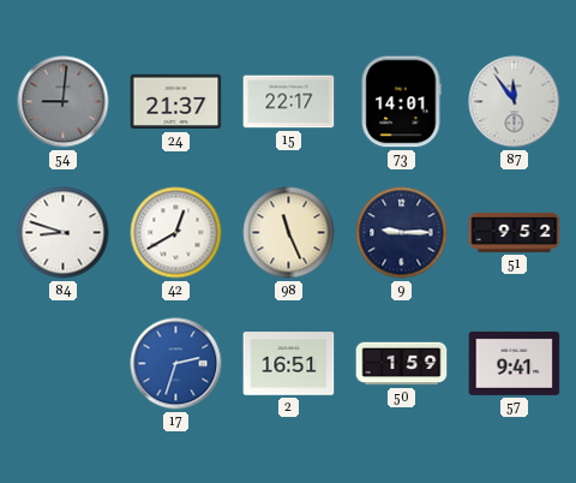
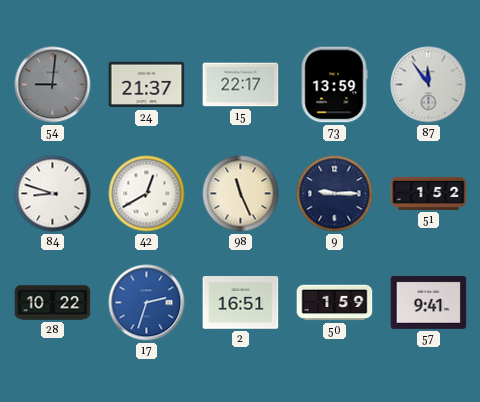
73: 14:01 -> 13:59 (334, 85)
51: 9:52 -> 1:52 (429, 193)
28: none -> 10:22 (53, 303)
